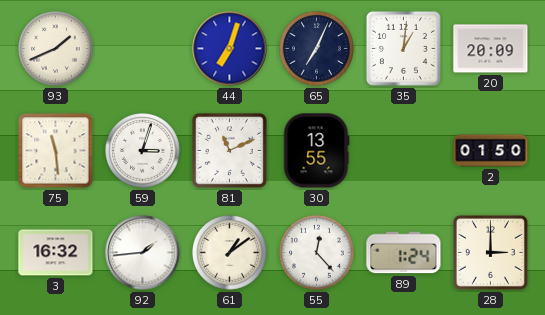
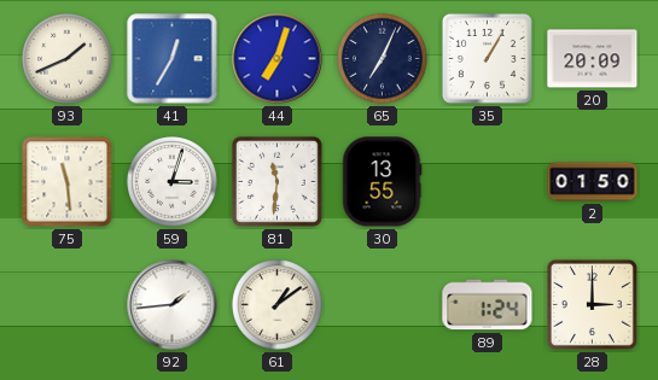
41: none -> 12:35 (173, 59)
35: 1:01 -> 1:05 (487, 58)
81: 11:11 -> 11:31 (276, 181)
3: 16:32 -> none (56, 253)
55: 12:23 -> none (317, 253)
